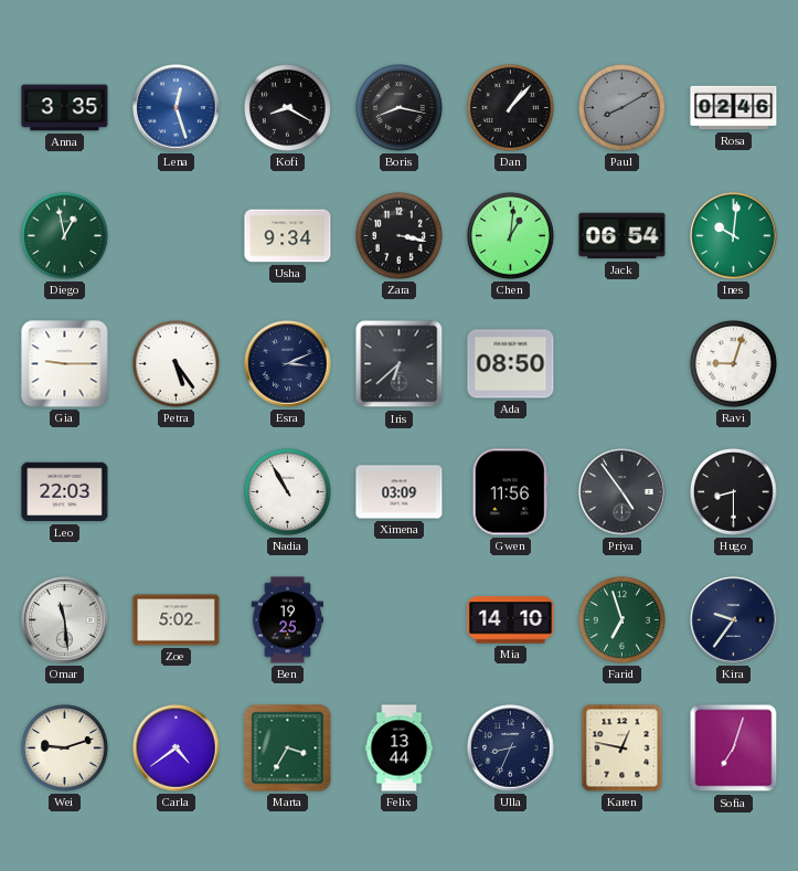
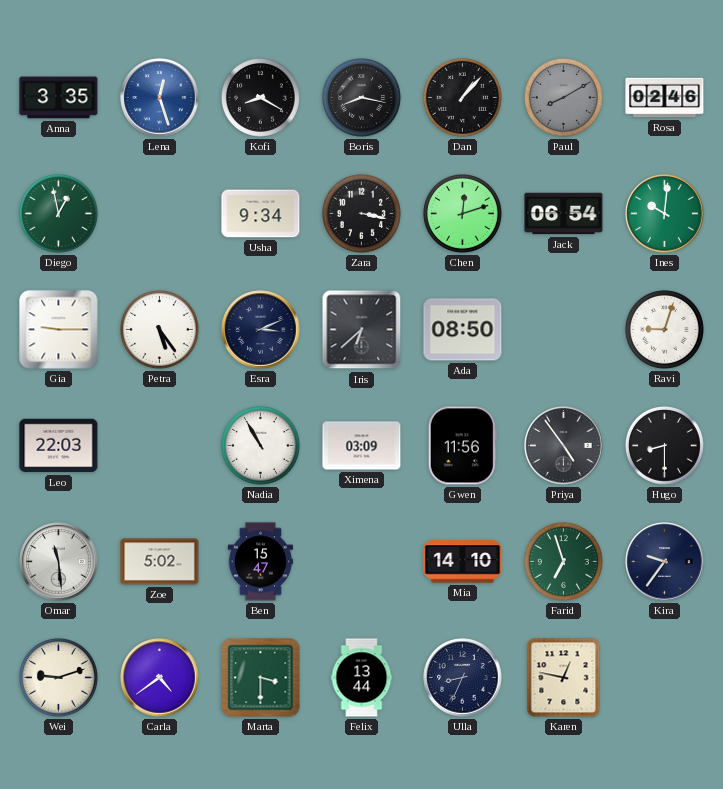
Chen: 1:01 -> 12:12 (462, 213)
Ben: 19:25 -> 15:47 (260, 562)
Marta: 3:35 -> 3:30 (261, 678)
Sofia: 7:03 -> none (734, 748)
